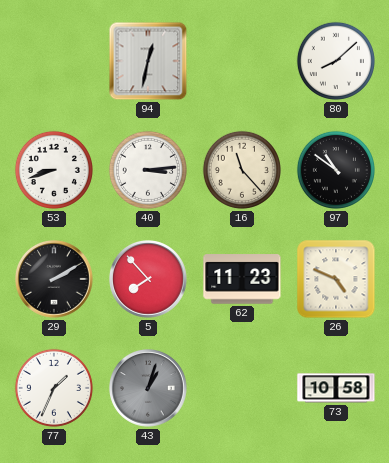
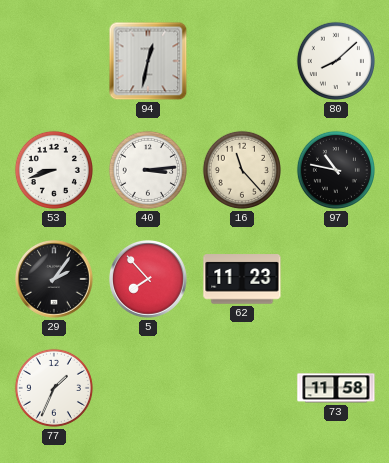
97: 10:51 -> 10:47 (336, 170)
29: 2:10 -> 2:06 (55, 280)
26: 4:49 -> none (336, 279)
43: 1:03 -> none (149, 389)
73: 10:58 -> 11:58 (336, 388)
